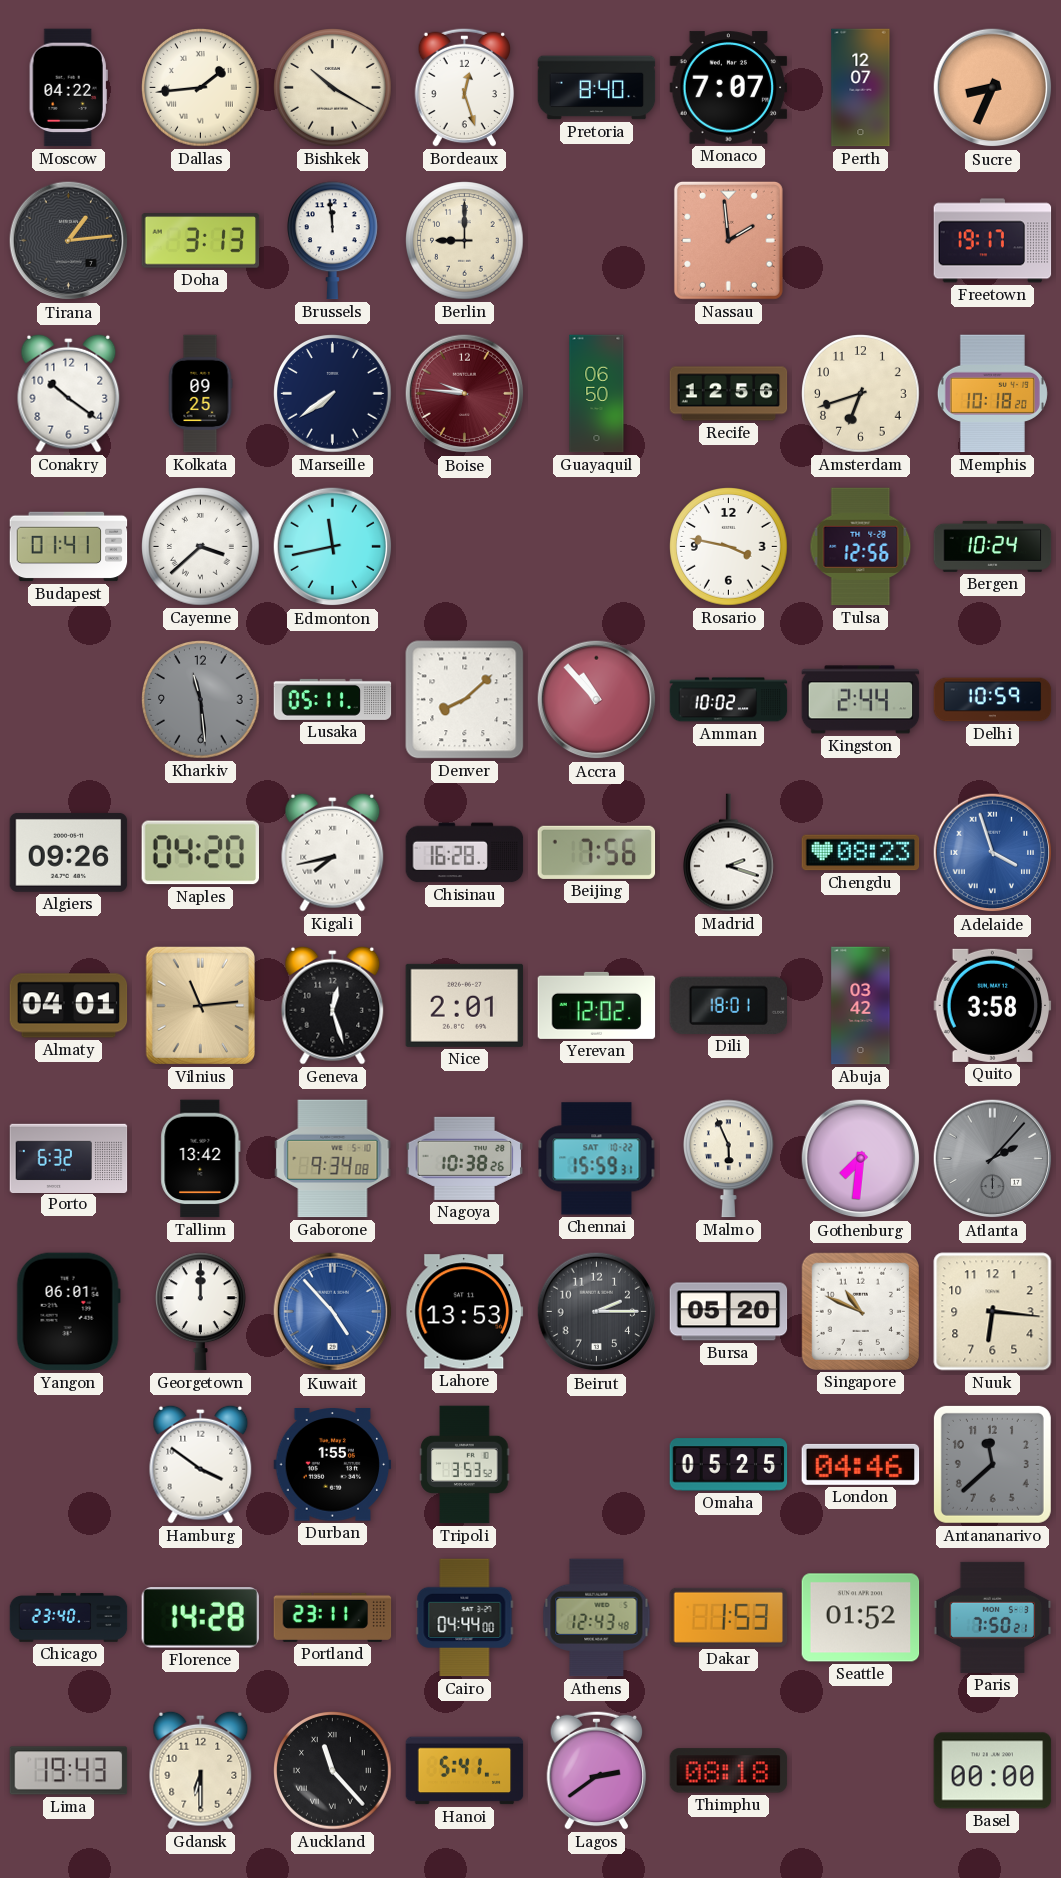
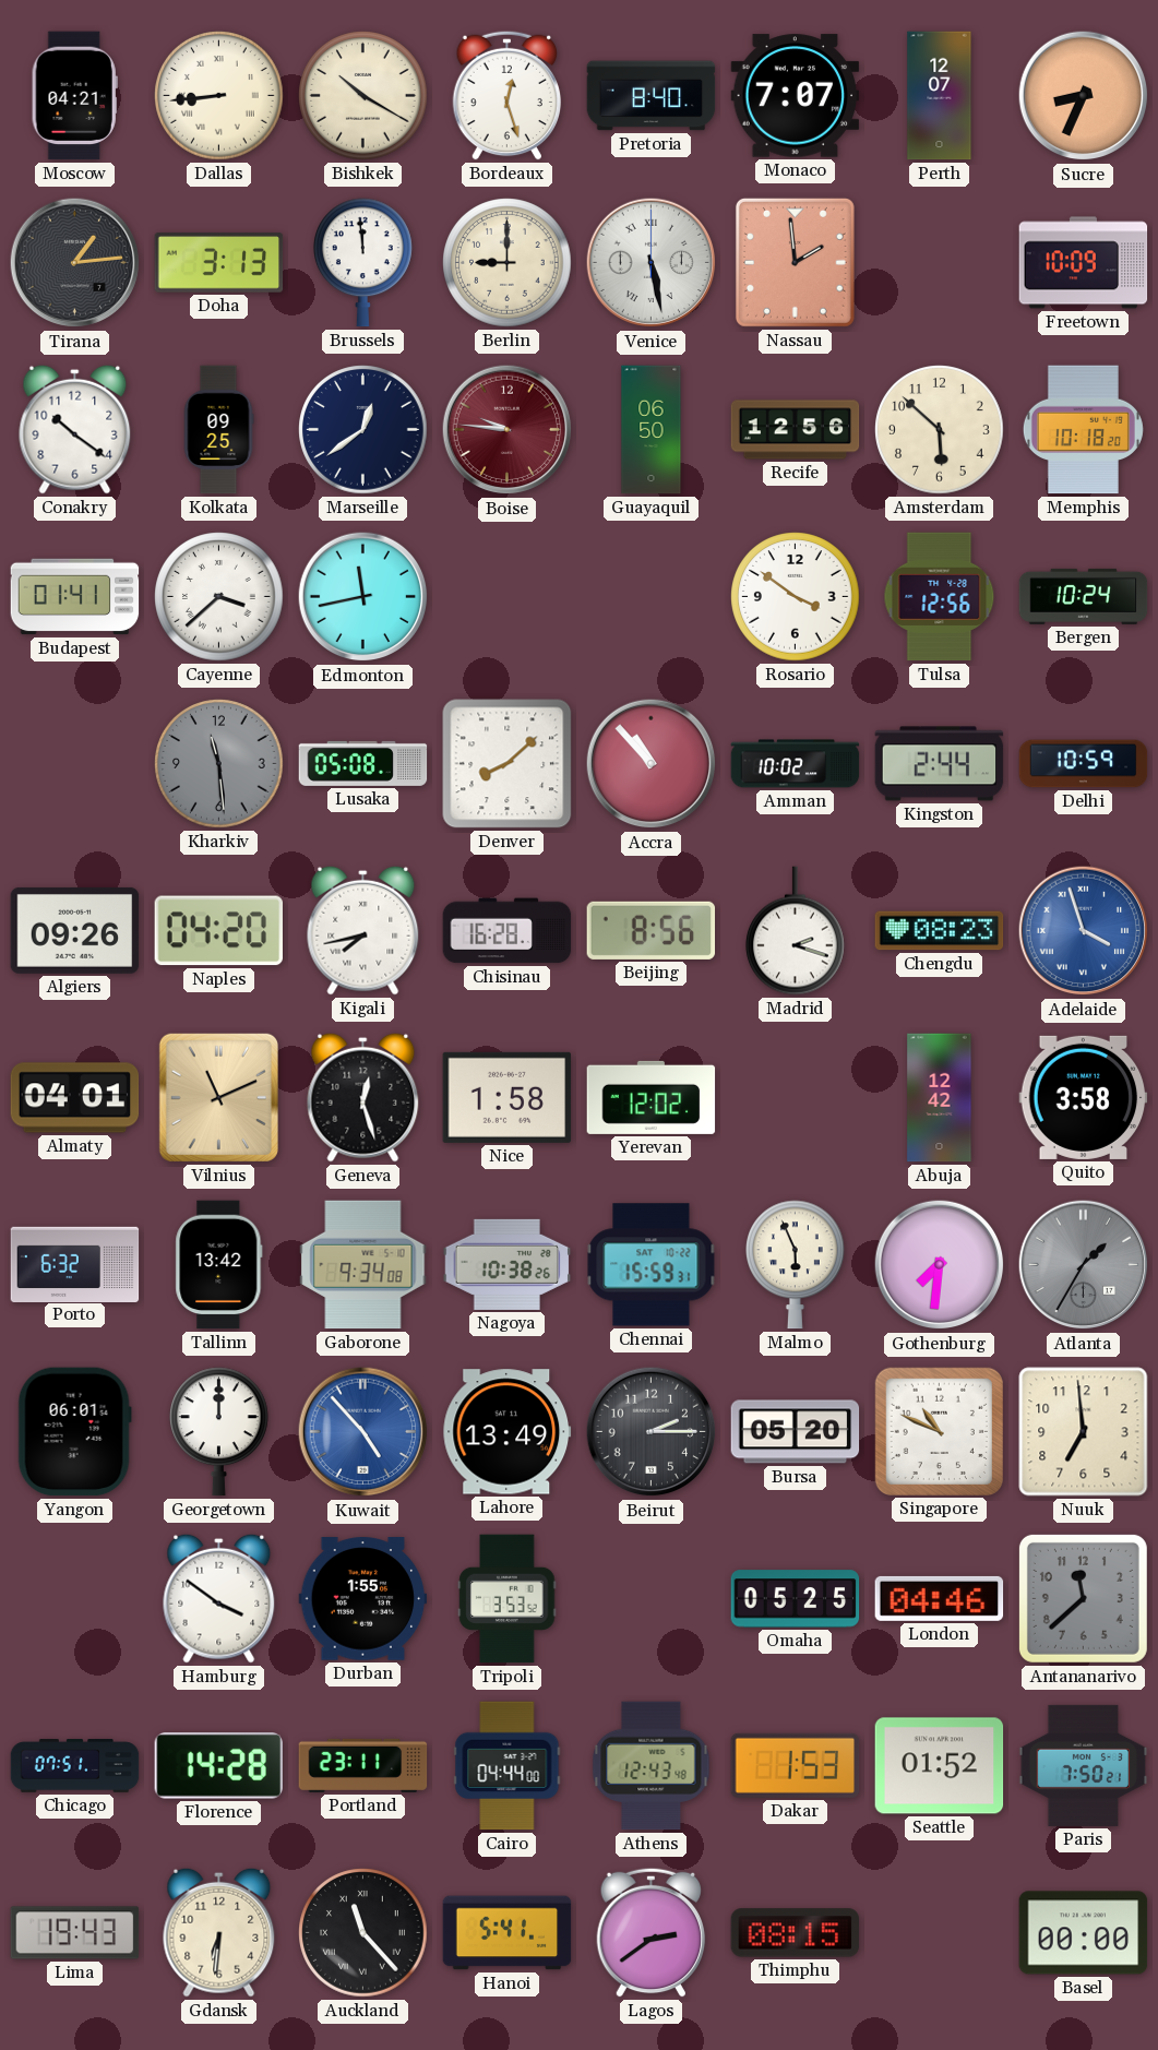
Moscow: 04:22 -> 04:21 (74, 96)
Dallas: 1:44 -> 8:44 (219, 96)
Venice: none -> 5:28 (652, 263)
Freetown: 19:17 -> 10:09 (1084, 263)
Marseille: 7:39 -> 12:39 (363, 430)
Amsterdam: 6:42 -> 5:52 (940, 430)
Rosario: 3:47 -> 3:51 (796, 597)
Lusaka: 05:11 -> 05:08 (363, 763)
Beijing: 7:56 -> 8:56 (652, 930)
Vilnius: 11:14 -> 11:11 (218, 1097)
Nice: 2:01 -> 1:58 (508, 1097)
Dili: 18:01 -> none (728, 1005)
Abuja: 03:42 -> 12:42 (940, 1098)
Atlanta: 2:07 -> 1:35 (1084, 1265)
Lahore: 13:53 -> 13:49 (508, 1432)
Nuuk: 6:16 -> 6:59 (1084, 1432)
Chicago: 23:40 -> 07:51 (75, 1766)
Gdansk: 6:30 -> 6:31 (219, 1932)
Thimphu: 08:18 -> 08:15 (796, 1933)
